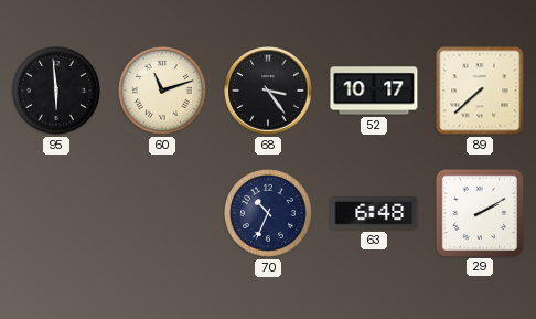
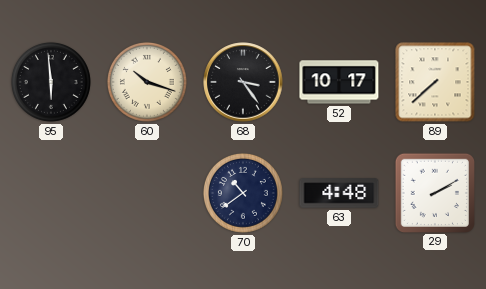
60: 11:12 -> 10:18 (147, 82)
70: 10:34 -> 10:39 (243, 193)
63: 6:48 -> 4:48 (339, 193)
